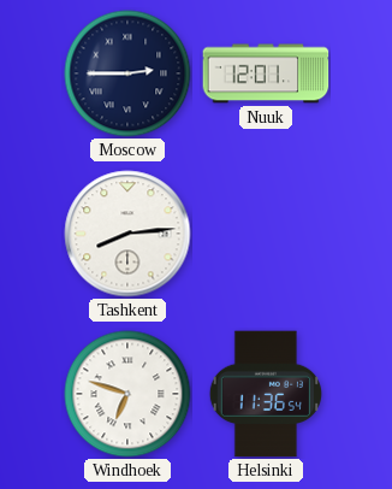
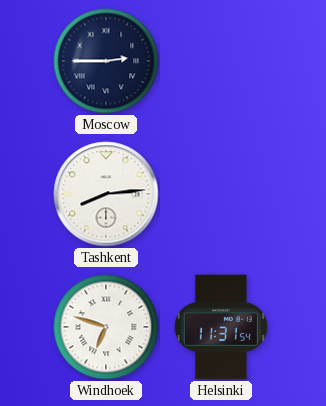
Nuuk: 12:01 -> none (266, 73)
Helsinki: 11:36 -> 11:31 (221, 327)
